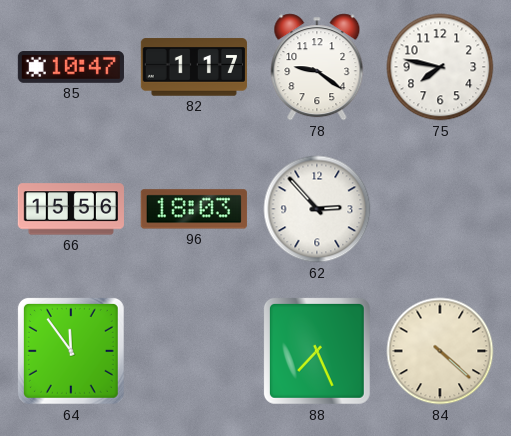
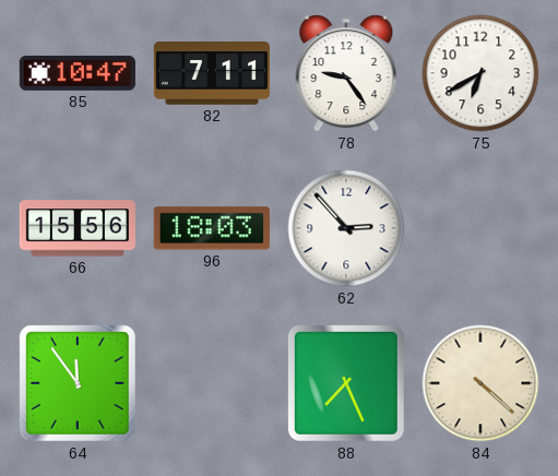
82: 1:17 -> 7:11 (212, 73)
78: 9:21 -> 9:24 (346, 73)
75: 7:47 -> 6:40 (480, 73)
